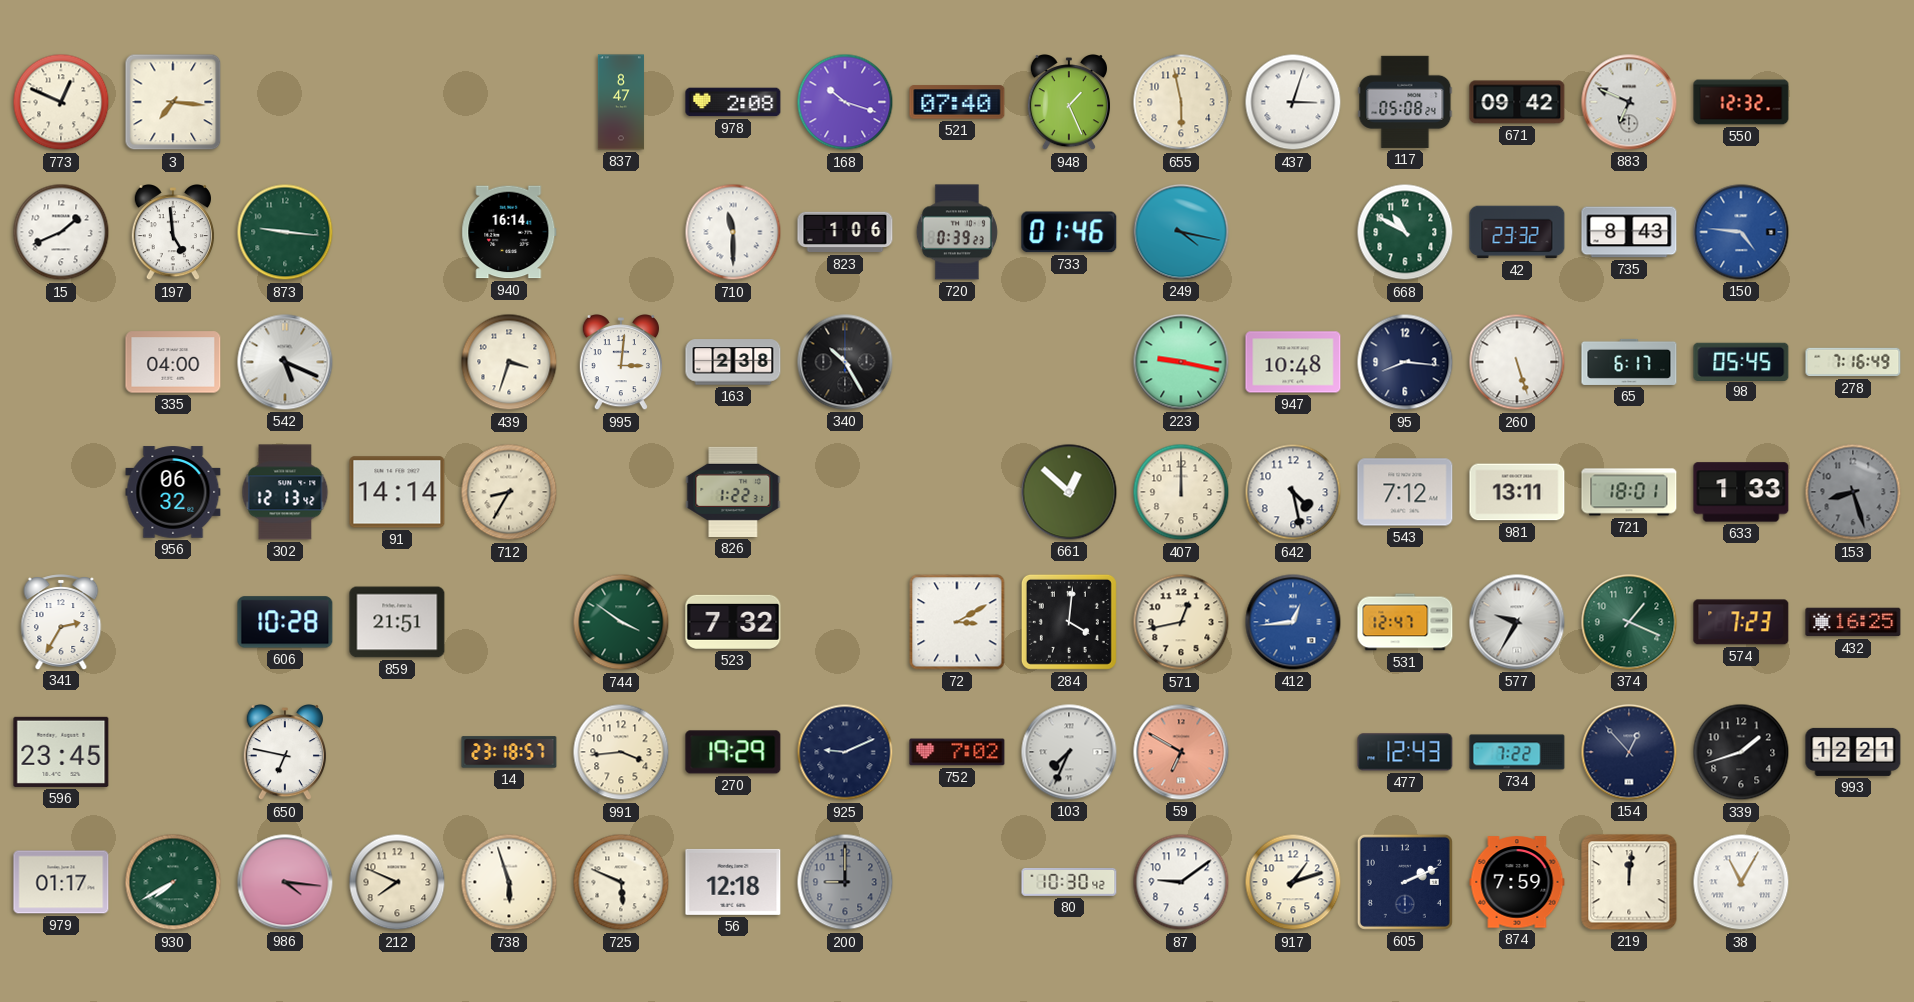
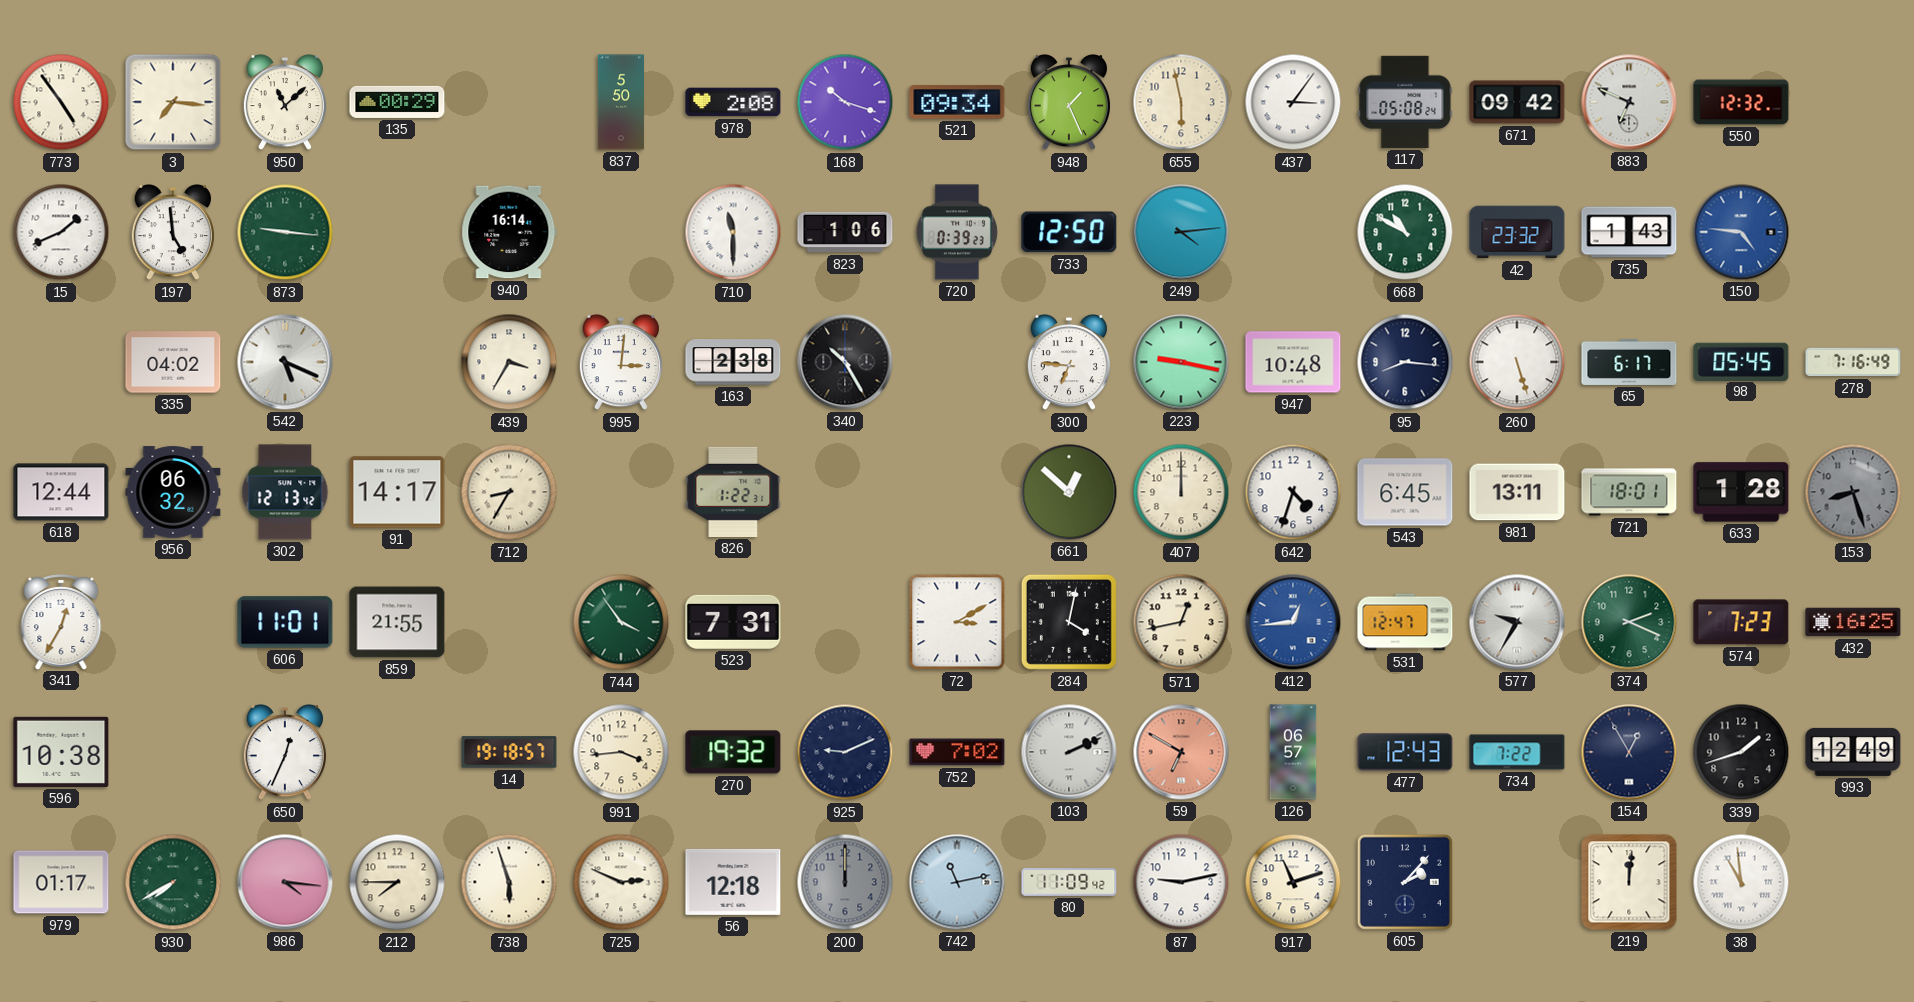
773: 12:49 -> 4:54 (61, 102)
950: none -> 11:08 (284, 103)
135: none -> 00:29 (397, 102)
837: 8:47 -> 5:50 (621, 102)
521: 07:40 -> 09:34 (957, 102)
437: 3:03 -> 3:06 (1293, 102)
733: 01:46 -> 12:50 (1069, 232)
249: 4:17 -> 4:14 (1181, 232)
735: 8:43 -> 1:43 (1629, 232)
335: 04:00 -> 04:02 (173, 362)
439: 3:33 -> 3:35 (509, 362)
300: none -> 6:46 (1068, 363)
618: none -> 12:44 (61, 492)
91: 14:14 -> 14:17 (397, 492)
642: 4:28 -> 4:33 (1293, 492)
543: 7:12 -> 6:45 (1405, 492)
633: 1:33 -> 1:28 (1741, 492)
341: 2:35 -> 12:35 (61, 622)
606: 10:28 -> 11:01 (285, 622)
859: 21:51 -> 21:55 (397, 622)
744: 3:51 -> 3:54 (621, 622)
523: 7:32 -> 7:31 (733, 622)
284: 4:01 -> 4:02 (1069, 622)
374: 1:19 -> 2:19 (1629, 622)
596: 23:45 -> 10:38 (61, 752)
650: 6:47 -> 12:34 (284, 753)
14: 23:18 -> 19:18 (509, 752)
270: 19:29 -> 19:32 (733, 752)
103: 7:34 -> 2:11 (1069, 752)
126: none -> 06:57 (1293, 752)
154: 12:53 -> 12:55 (1629, 752)
993: 12:21 -> 12:49 (1853, 752)
212: 7:49 -> 7:45 (397, 882)
725: 5:49 -> 2:49 (621, 882)
200: 9:00 -> 12:00 (845, 882)
742: none -> 11:13 (957, 882)
80: 10:30 -> 11:09 (1069, 882)
87: 9:09 -> 9:13 (1181, 882)
917: 1:12 -> 11:12 (1293, 882)
605: 2:11 -> 2:07 (1405, 882)
874: 7:59 -> none (1517, 882)
38: 11:05 -> 10:59 (1741, 882)
